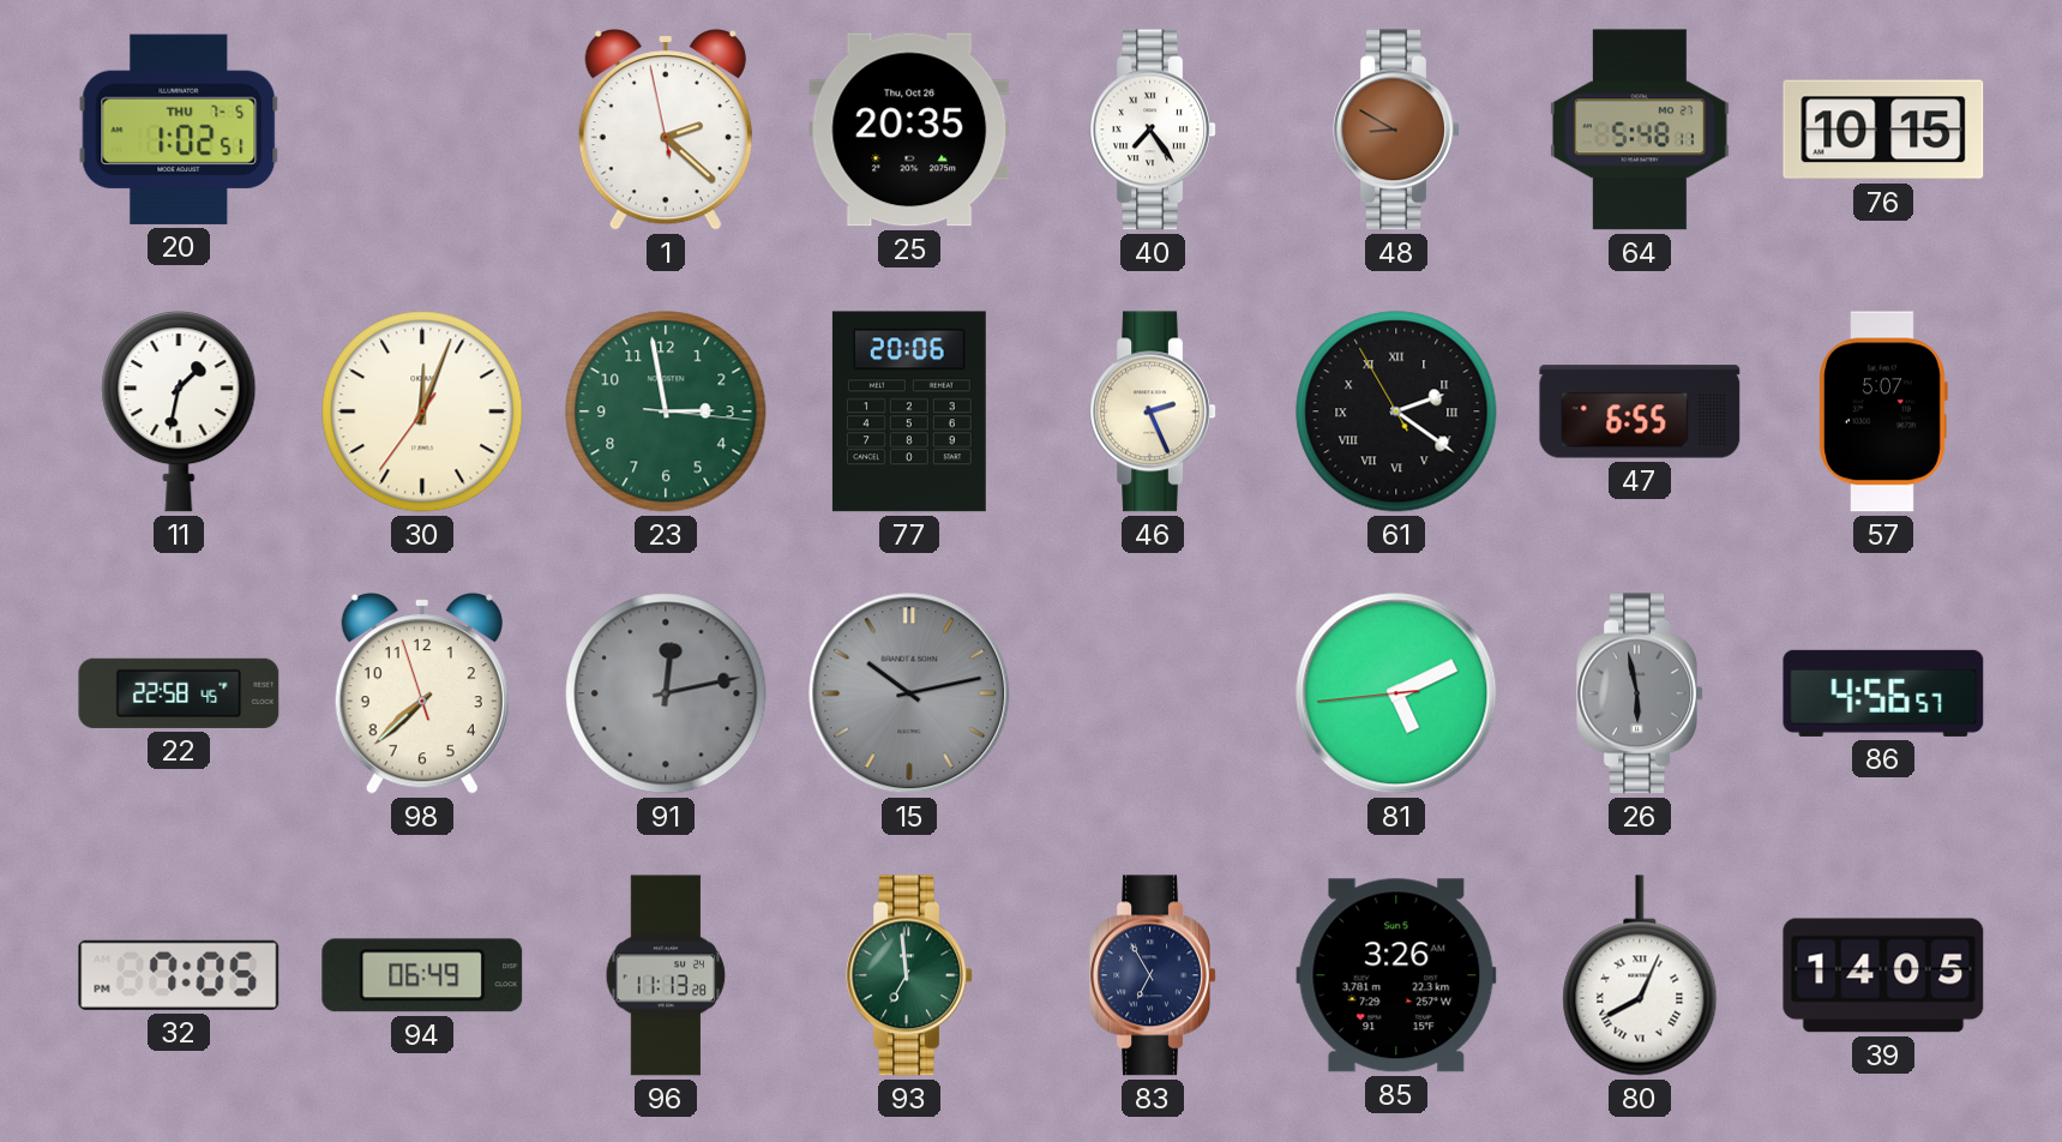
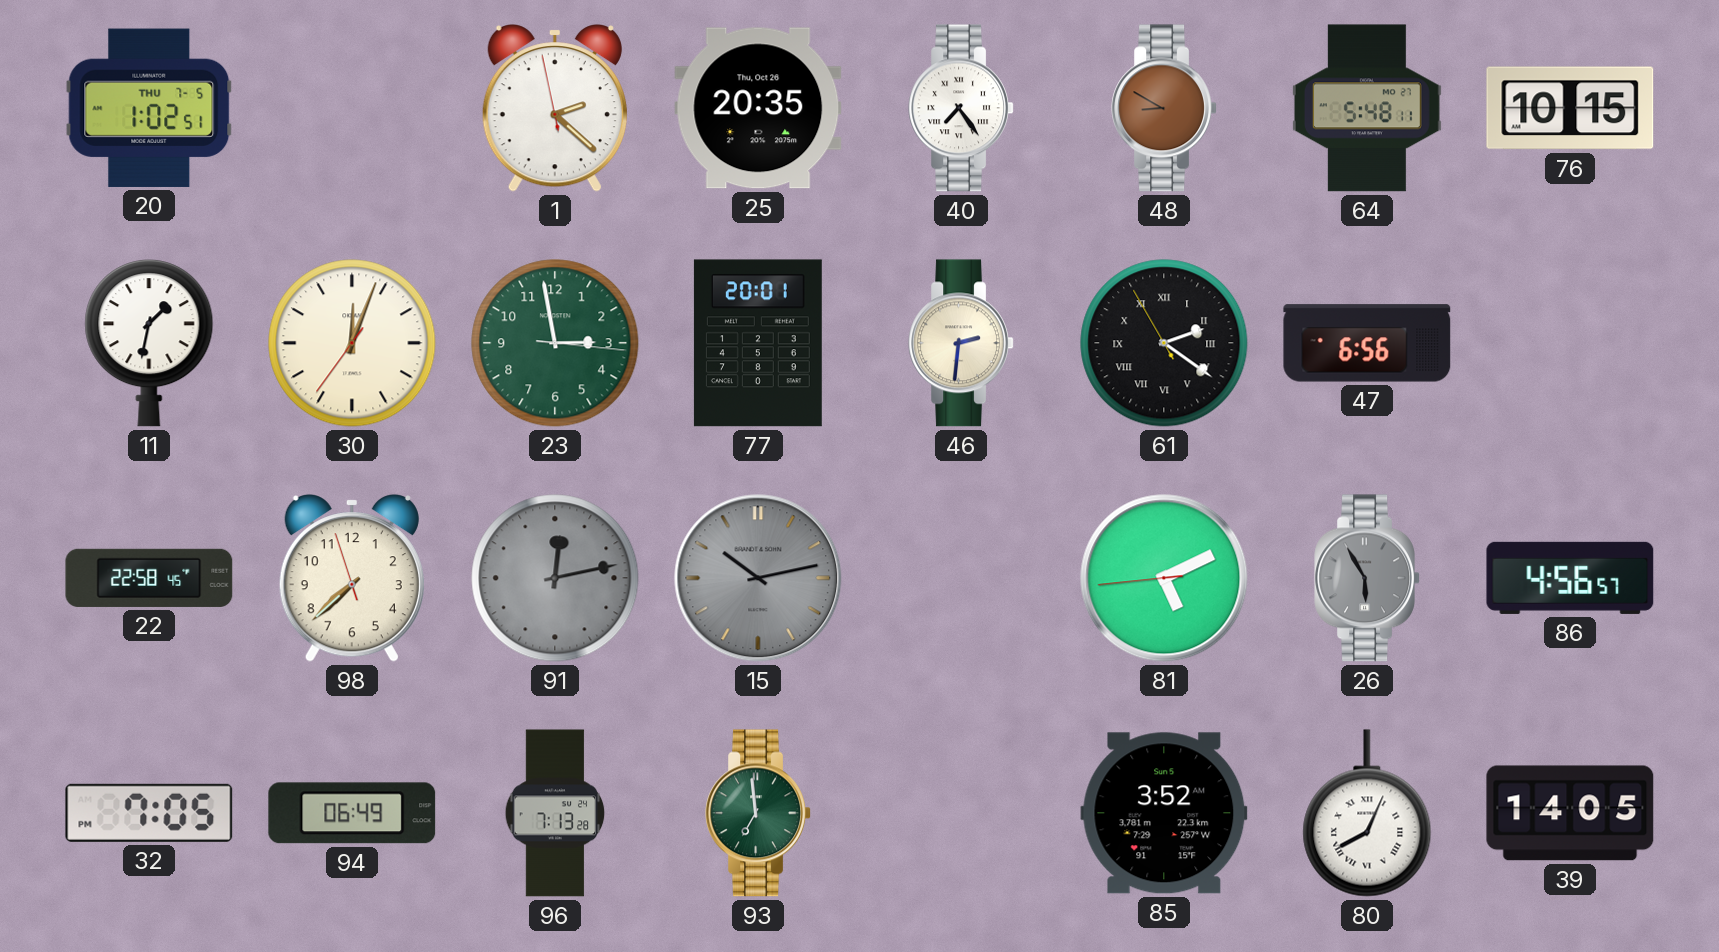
77: 20:06 -> 20:01 (758, 343)
46: 2:26 -> 2:31 (961, 343)
47: 6:55 -> 6:56 (1367, 343)
57: 5:07 -> none (1883, 411)
26: 5:58 -> 5:55 (1367, 578)
96: 11:13 -> 7:13 (555, 813)
83: 6:55 -> none (1153, 975)
85: 3:26 -> 3:52 (1164, 813)
